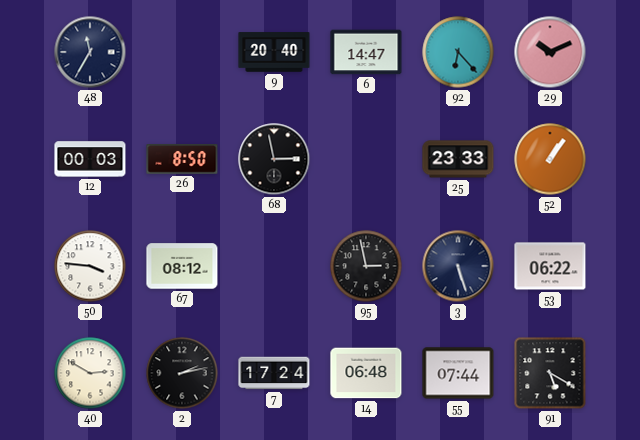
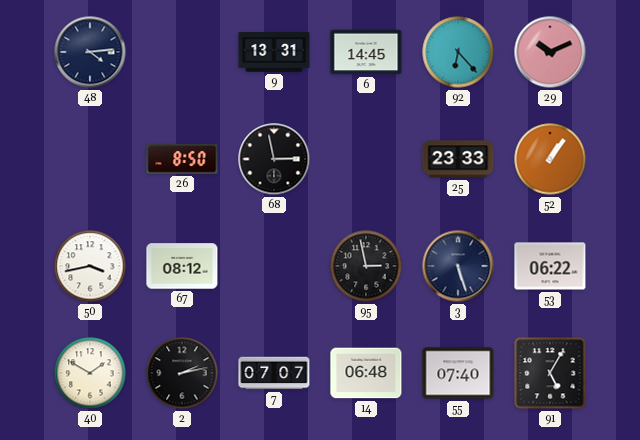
48: 11:35 -> 4:14 (90, 52)
9: 20:40 -> 13:31 (274, 52)
6: 14:47 -> 14:45 (366, 52)
12: 00:03 -> none (90, 159)
50: 3:46 -> 3:43 (90, 266)
40: 2:50 -> 1:50 (90, 373)
7: 17:24 -> 07:07 (274, 373)
55: 07:44 -> 07:40 (458, 373)
91: 5:20 -> 5:05 (550, 373)
